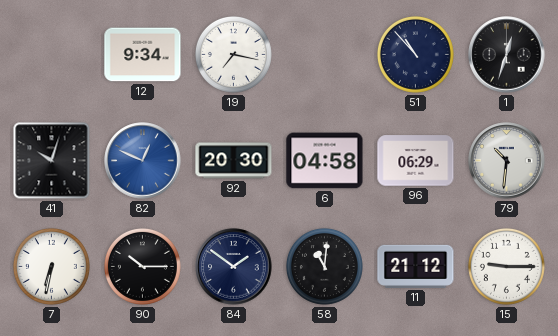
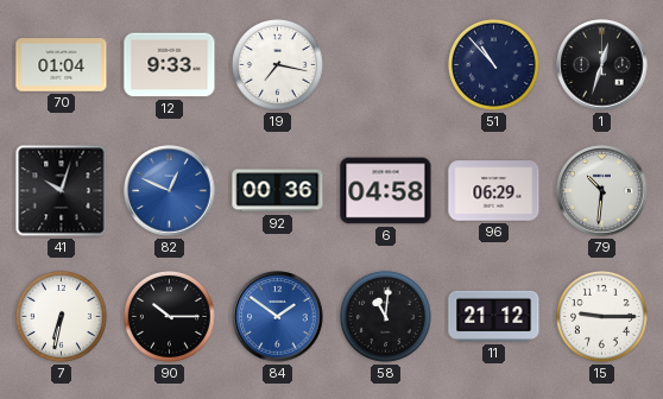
70: none -> 01:04 (62, 65)
12: 9:34 -> 9:33 (170, 65)
92: 20:30 -> 00:36 (278, 191)
84 dial: navy -> blue (278, 317)
